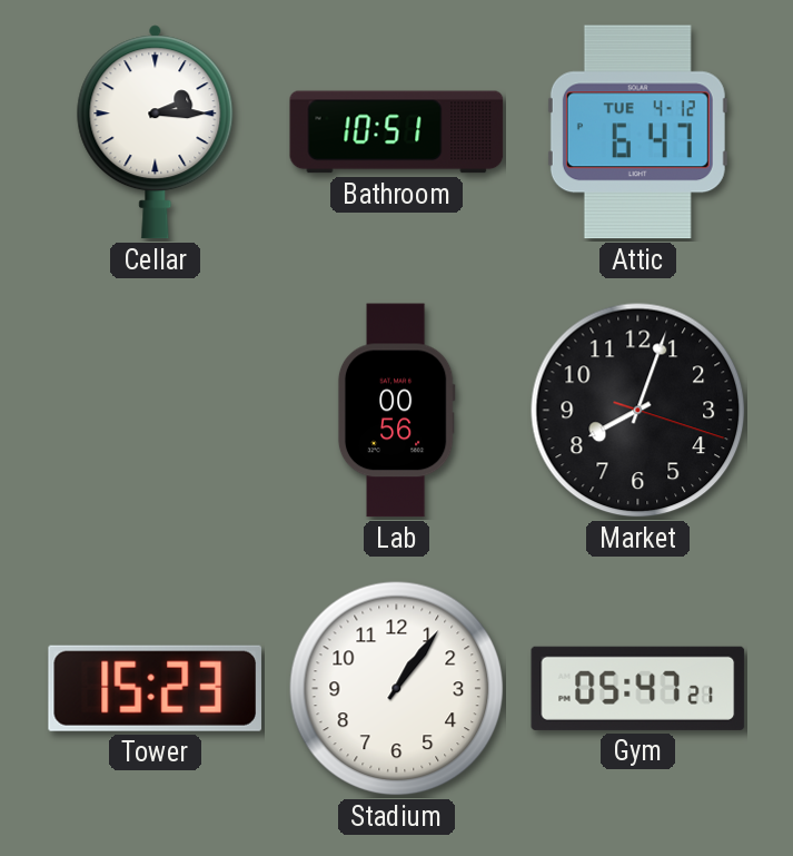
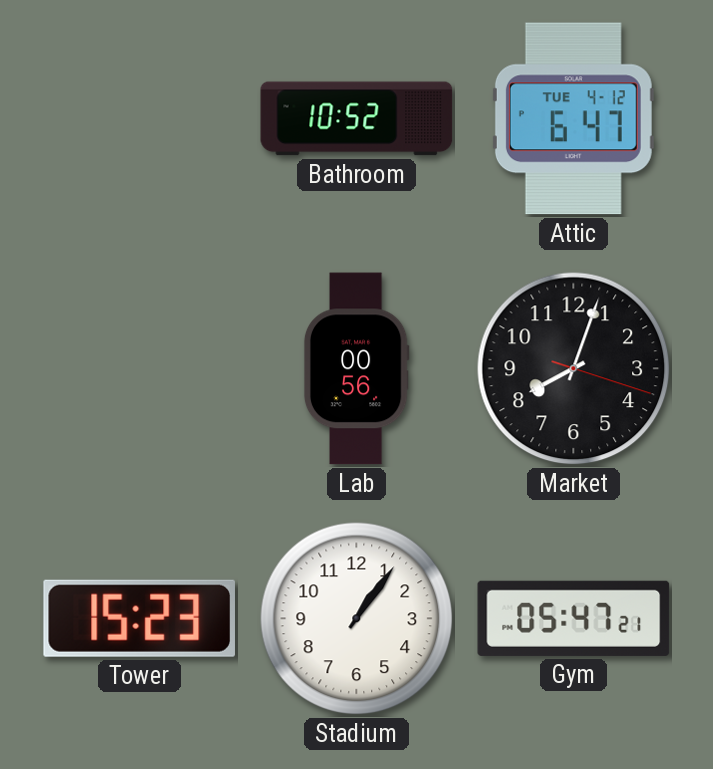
Cellar: 2:15 -> none (156, 132)
Bathroom: 10:51 -> 10:52 (357, 119)
